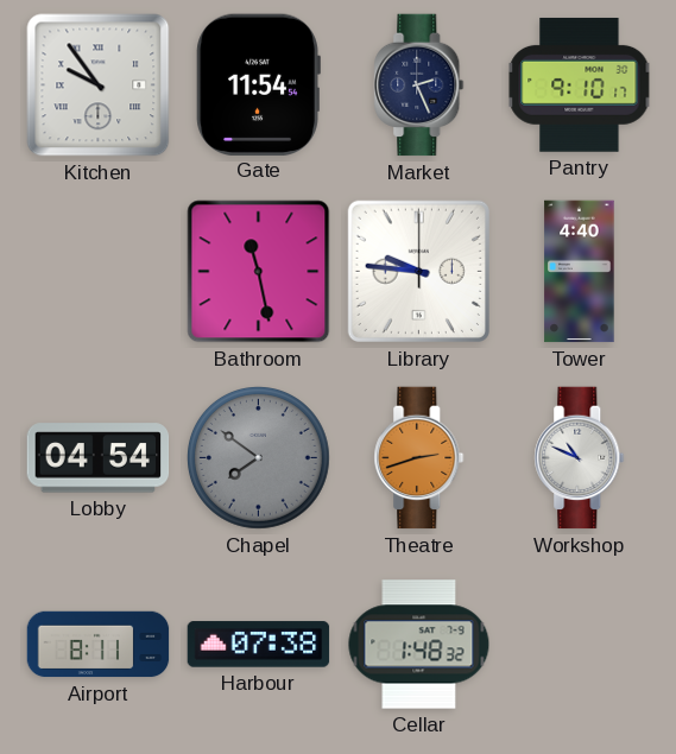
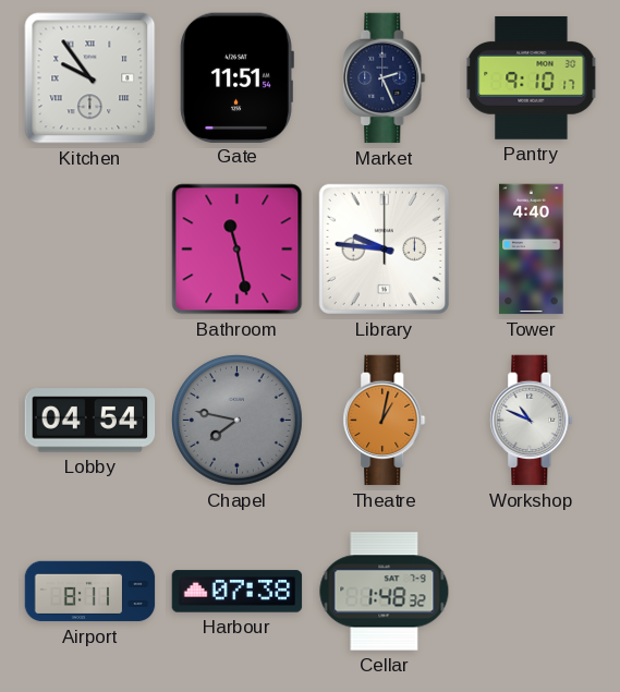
Gate: 11:54 -> 11:51 (236, 77)
Chapel: 7:51 -> 7:47 (238, 421)
Theatre: 2:42 -> 1:02 (385, 421)
